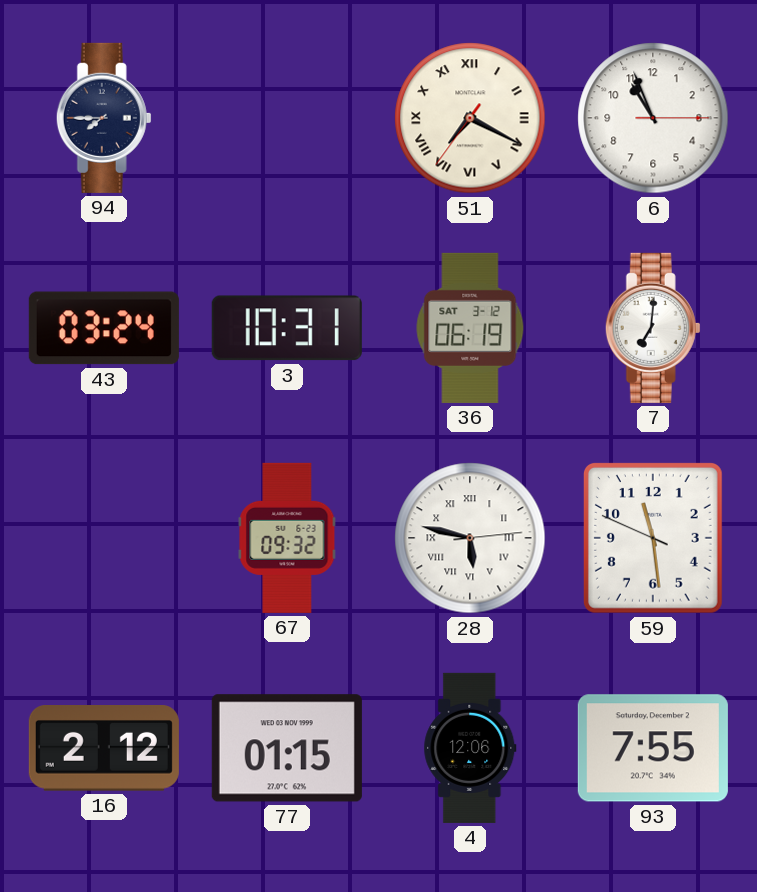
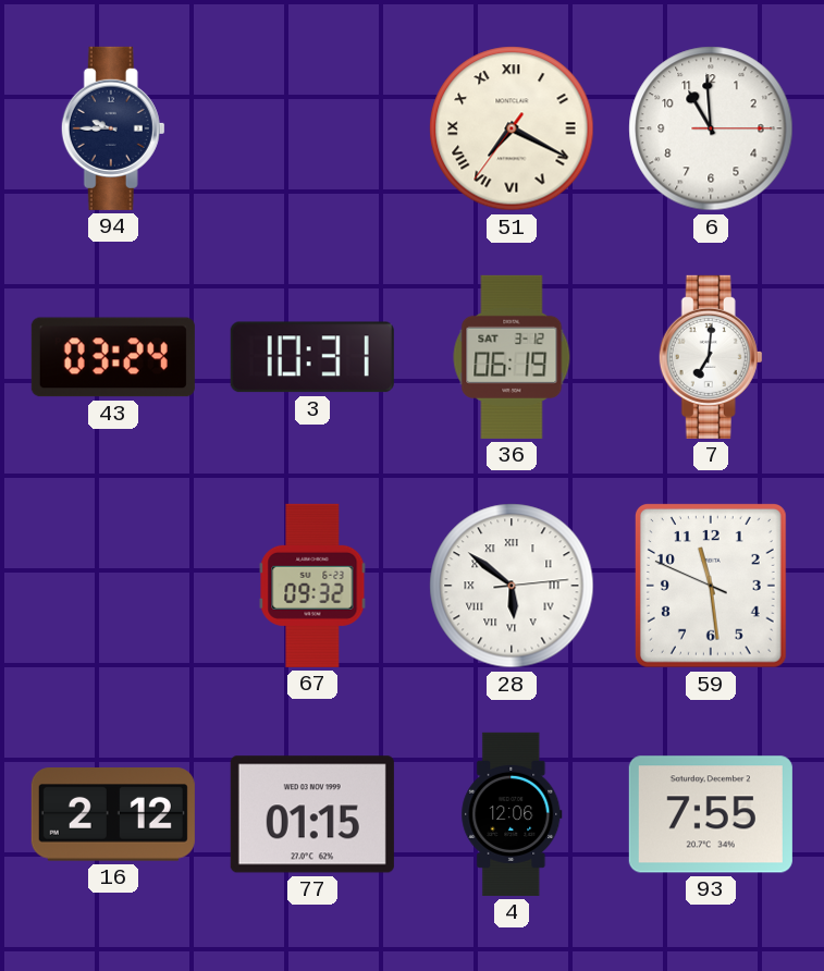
94: 7:45 -> 9:45 (113, 128)
6: 10:56 -> 10:59 (711, 128)
28: 5:47 -> 5:51 (512, 586)
